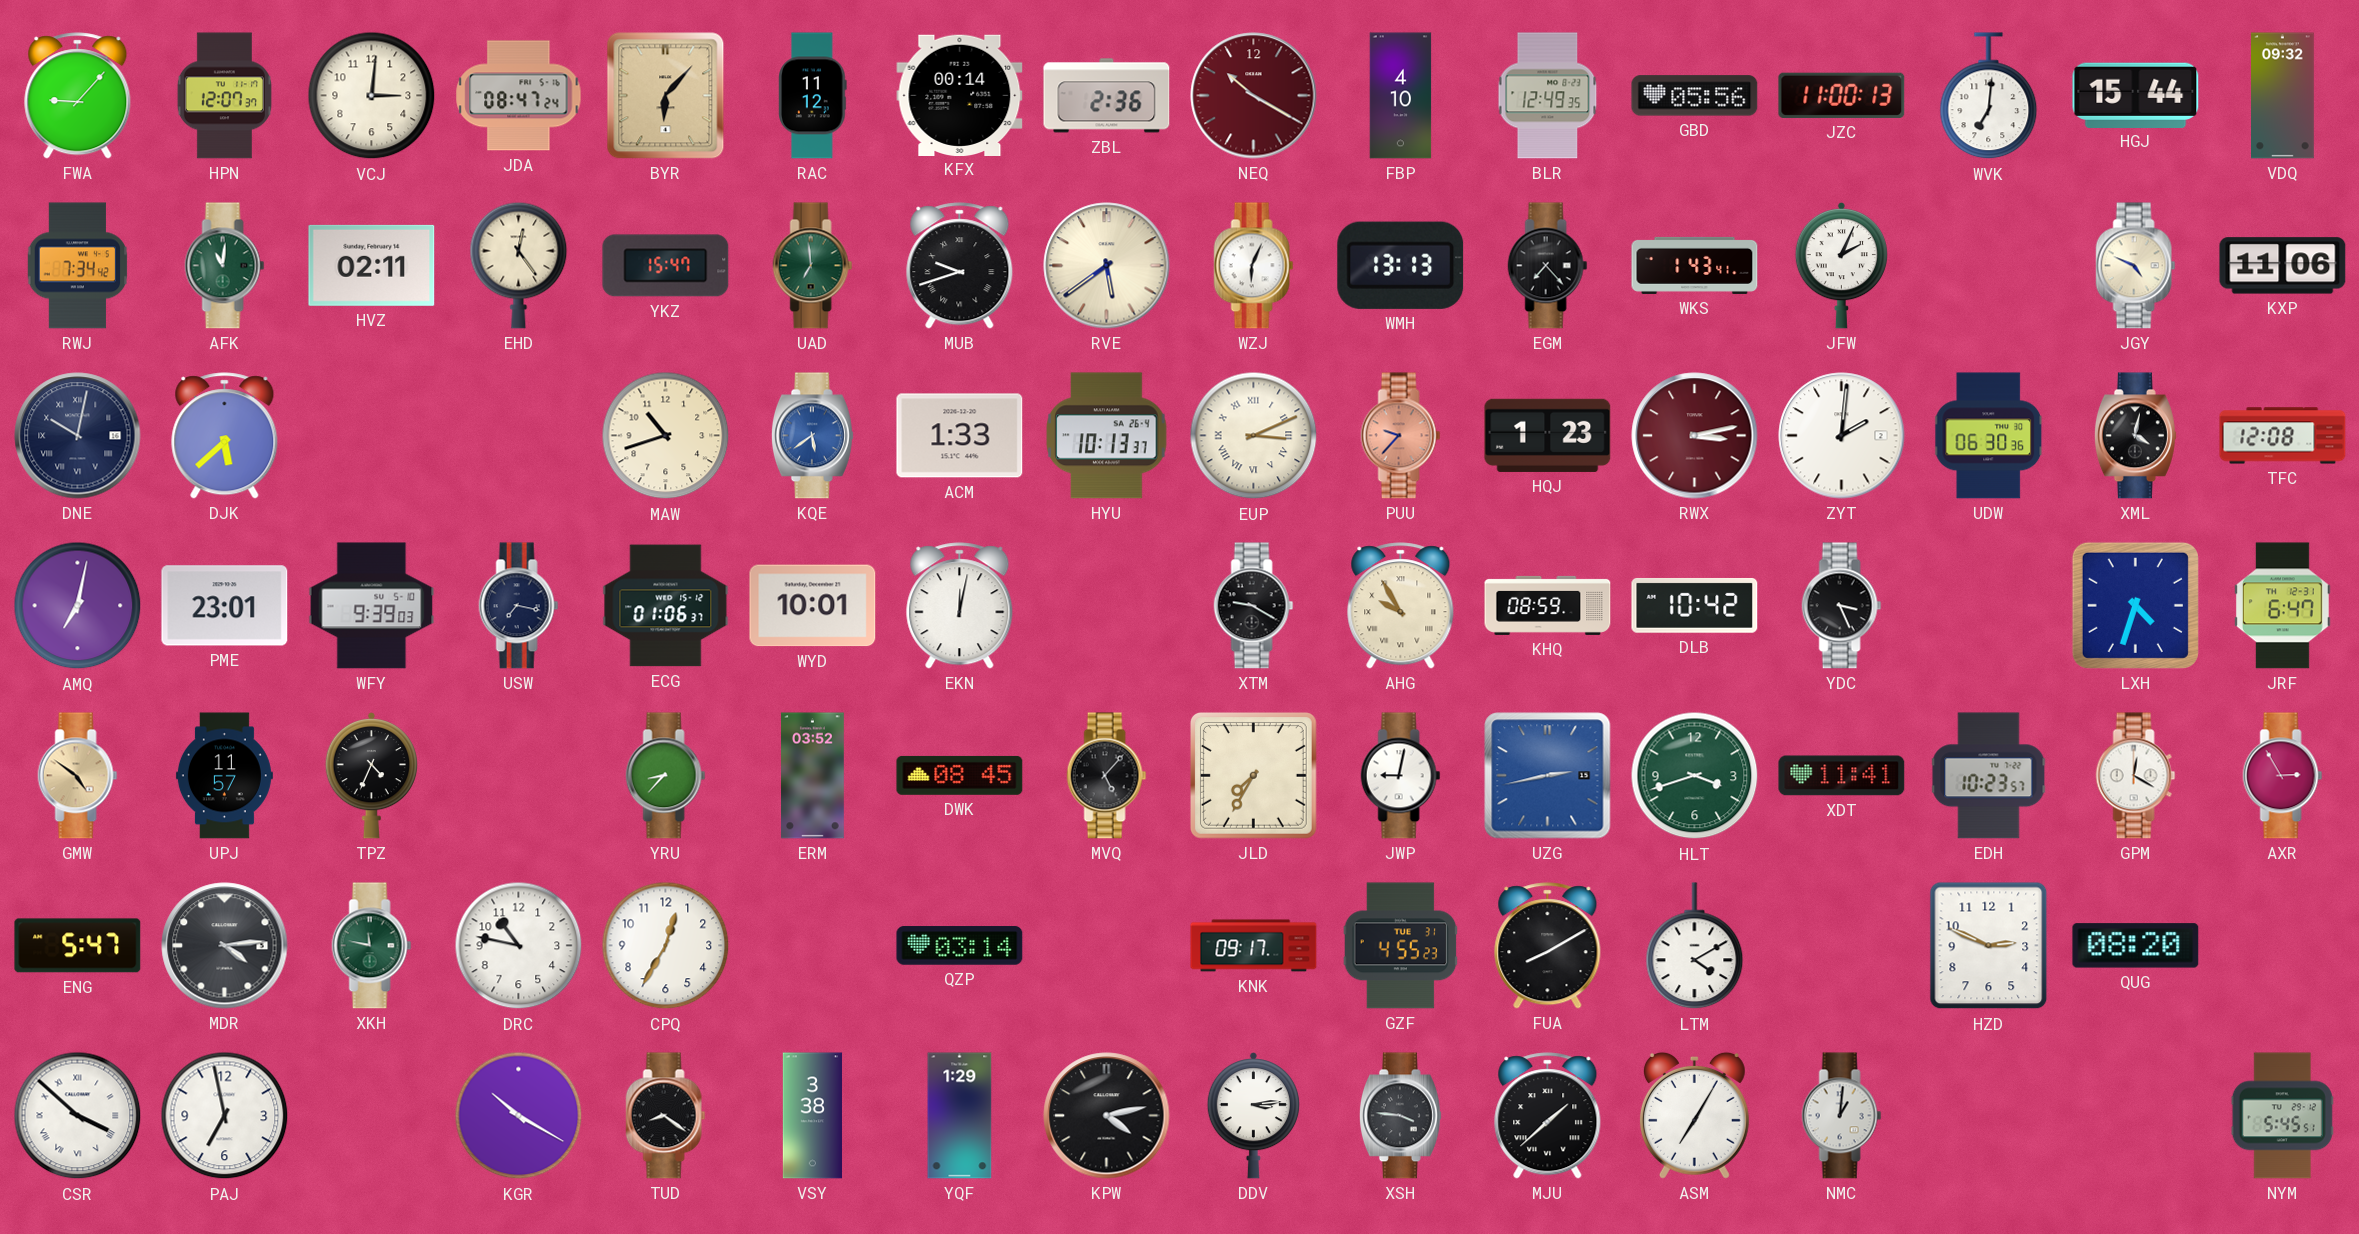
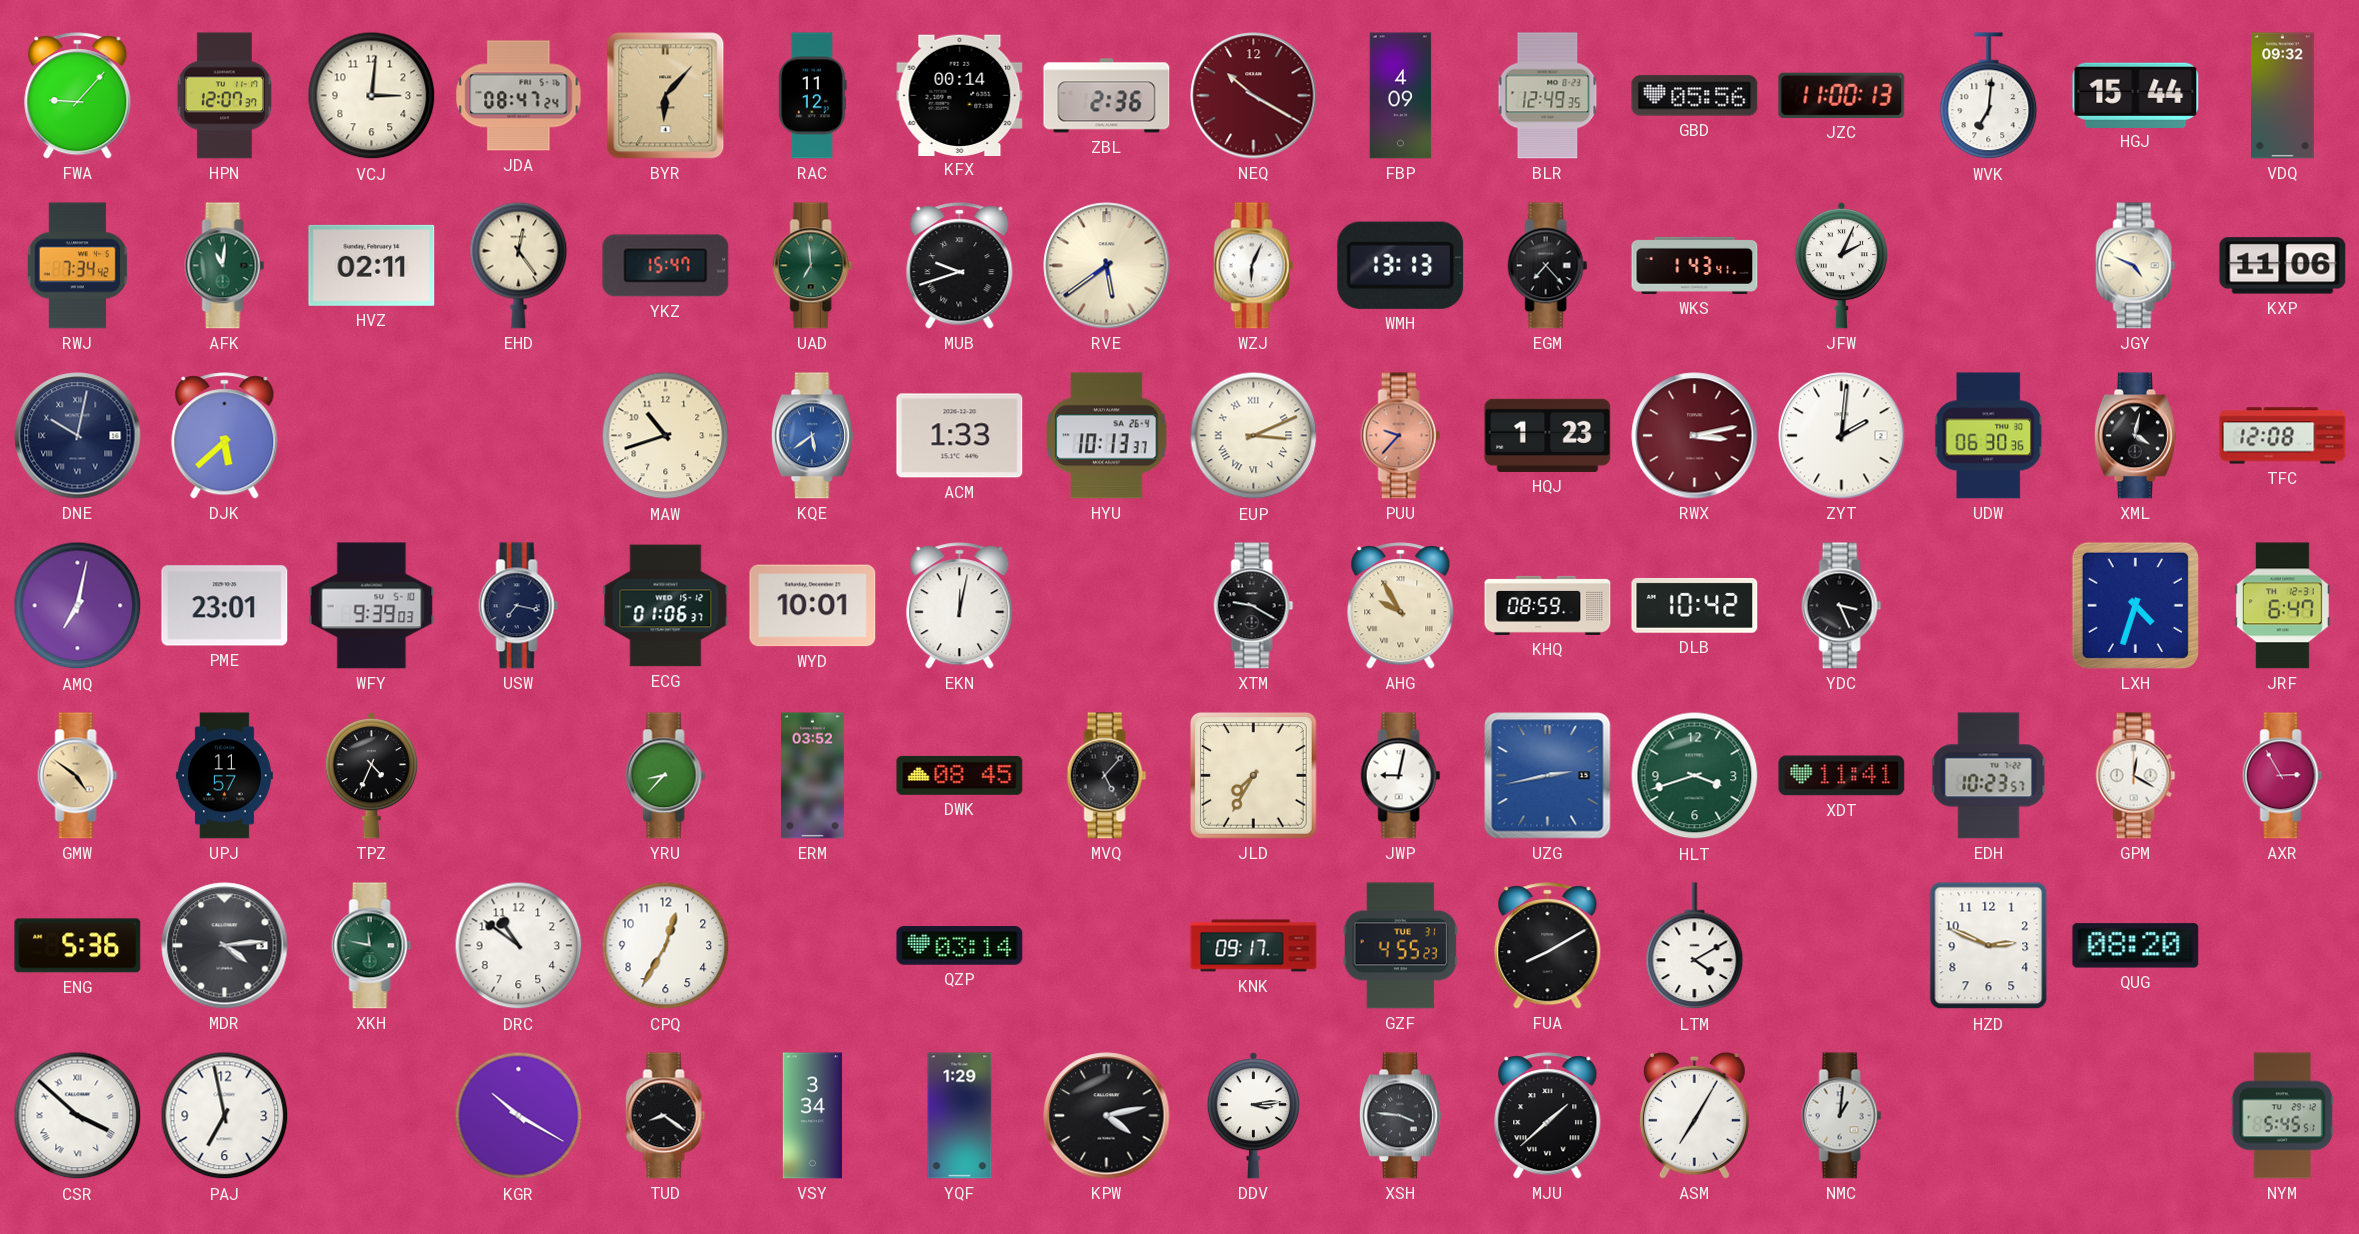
FBP: 4:10 -> 4:09 (1401, 96)
ENG: 5:47 -> 5:36 (78, 946)
DRC: 10:47 -> 10:51 (519, 946)
VSY: 3:38 -> 3:34 (812, 1116)
